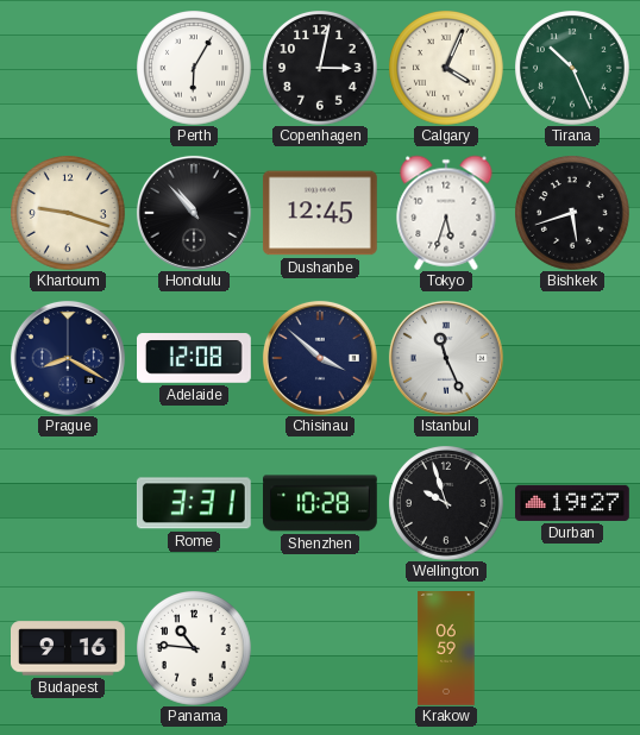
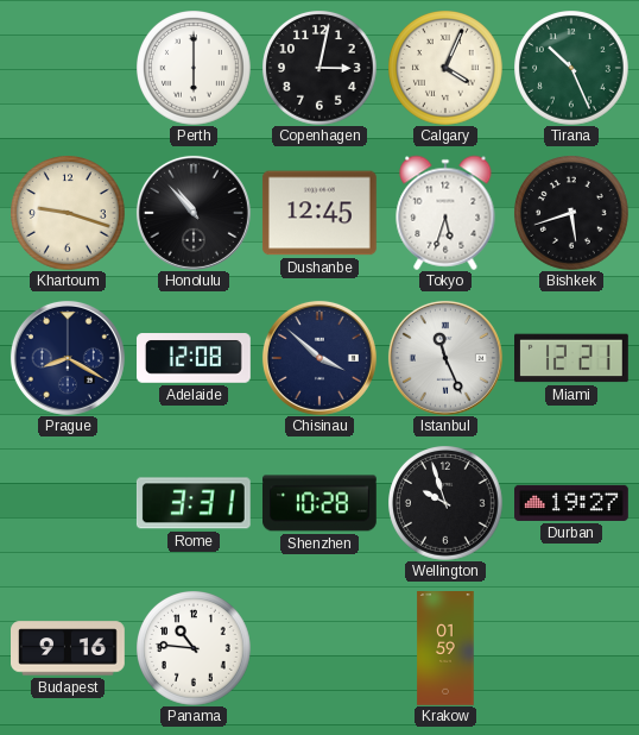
Perth: 6:05 -> 6:00 (194, 68)
Miami: none -> 12:21 (572, 358)
Krakow: 06:59 -> 01:59 (445, 649)
